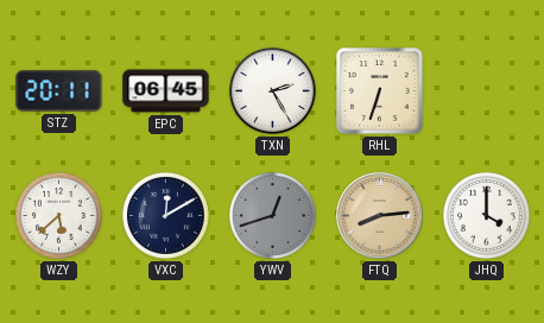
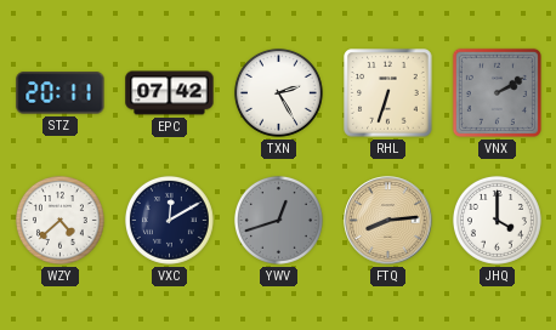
EPC: 06:45 -> 07:42 (170, 93)
VNX: none -> 2:10 (497, 92)
WZY: 5:38 -> 4:38 (59, 220)
